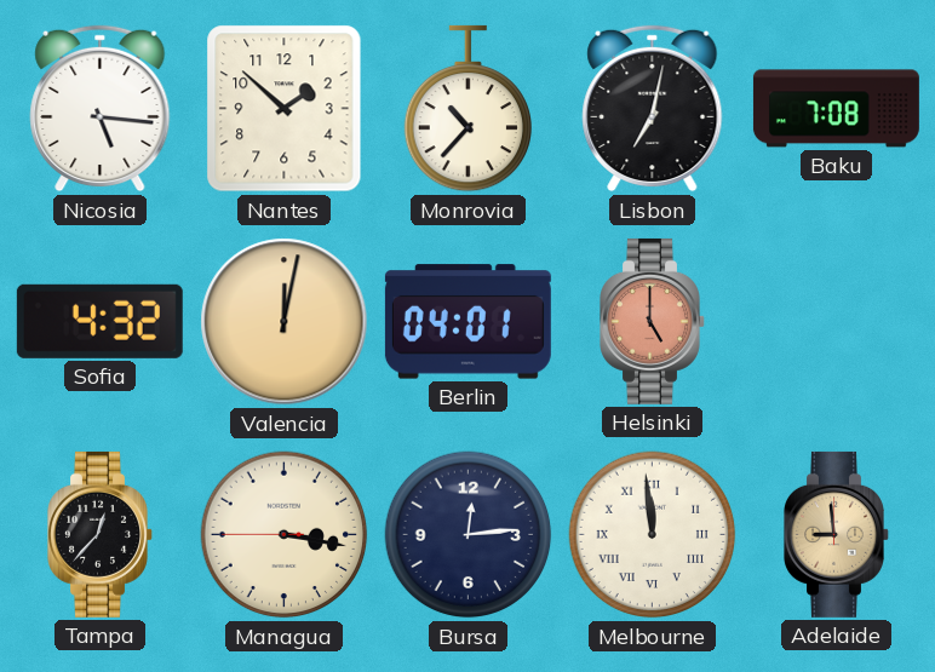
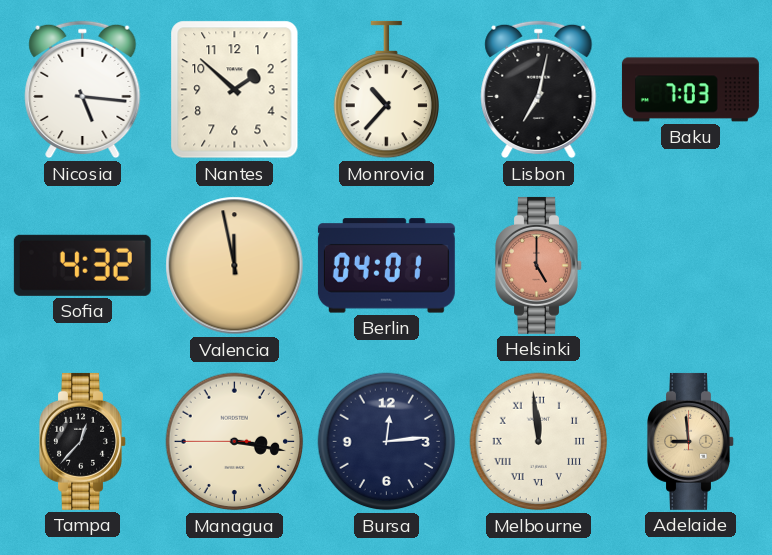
Baku: 7:08 -> 7:03 (690, 90)
Valencia: 12:02 -> 11:58 (235, 266)
